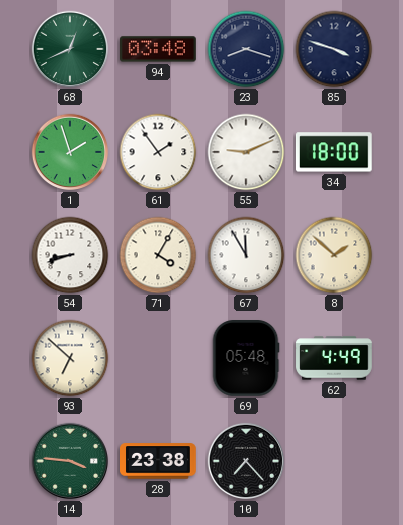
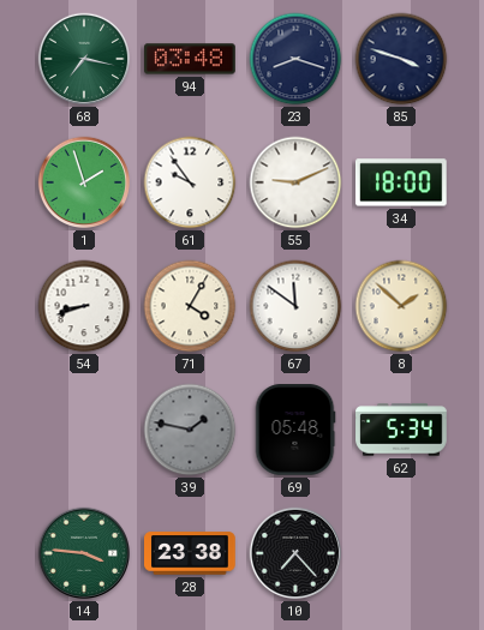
68: 12:41 -> 7:17 (84, 59)
61: 1:54 -> 9:54 (190, 182)
67: 11:55 -> 11:51 (295, 306)
93: 6:52 -> none (70, 358)
39: none -> 1:47 (190, 430)
62: 4:49 -> 5:34 (401, 430)
